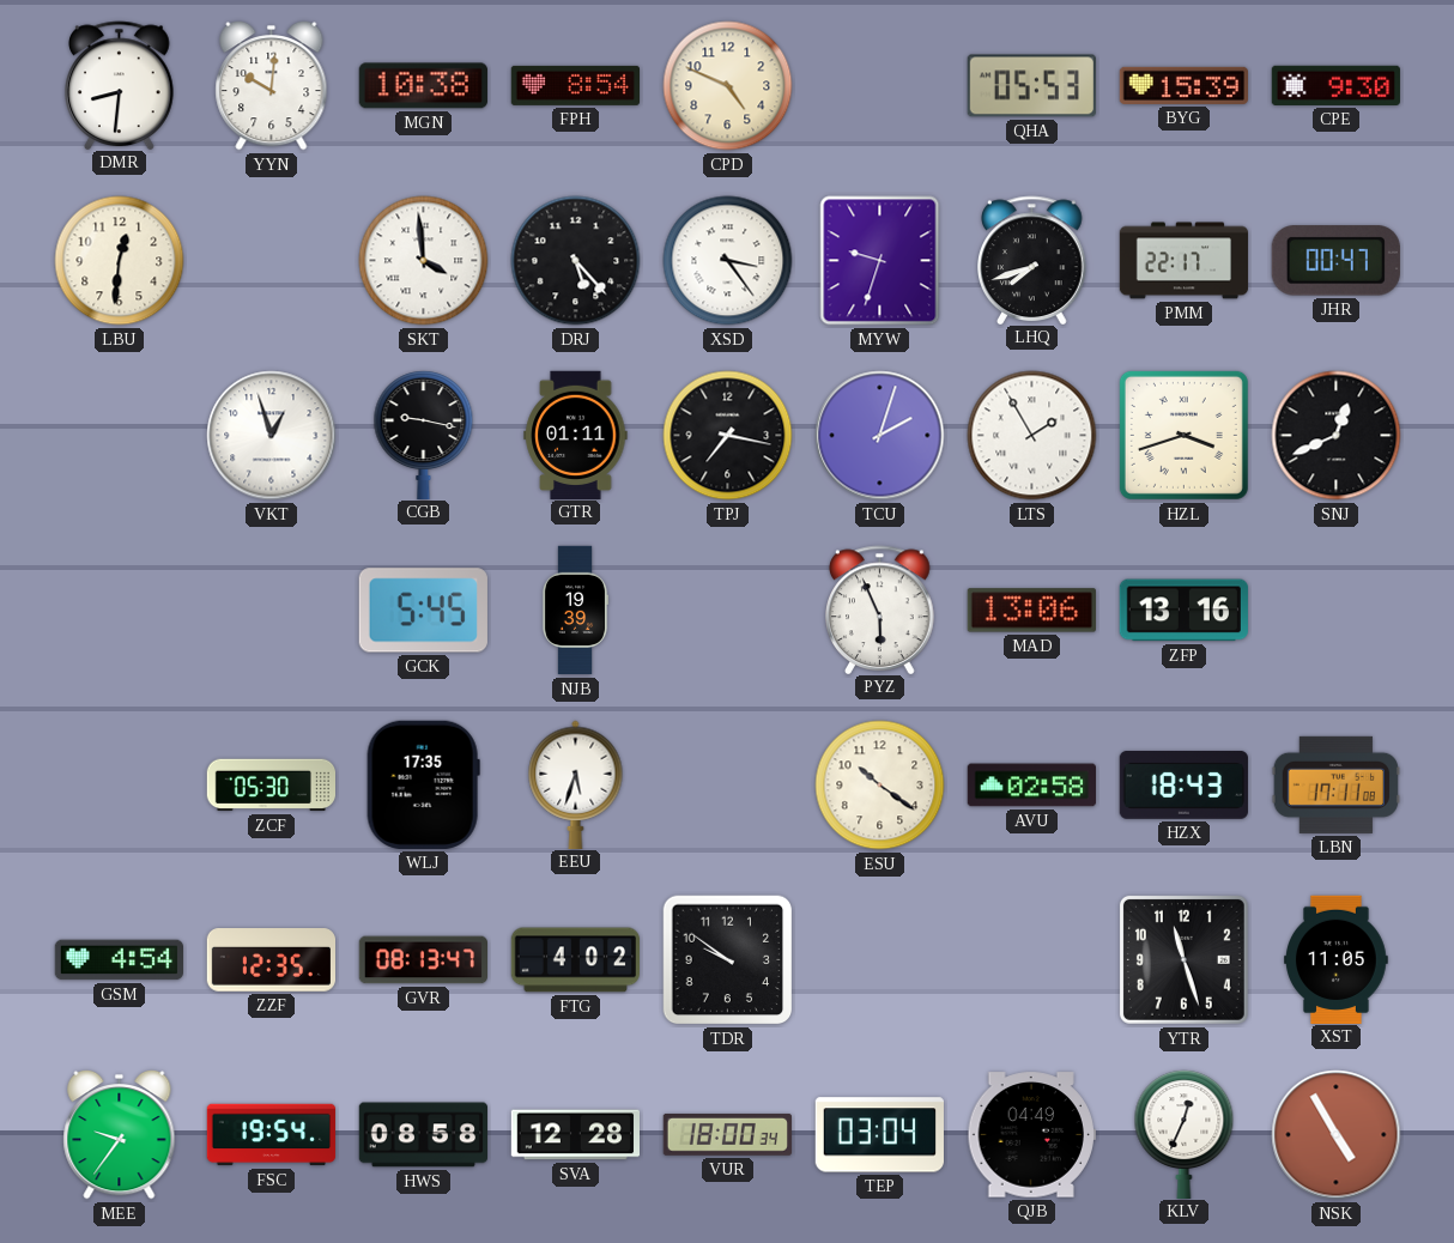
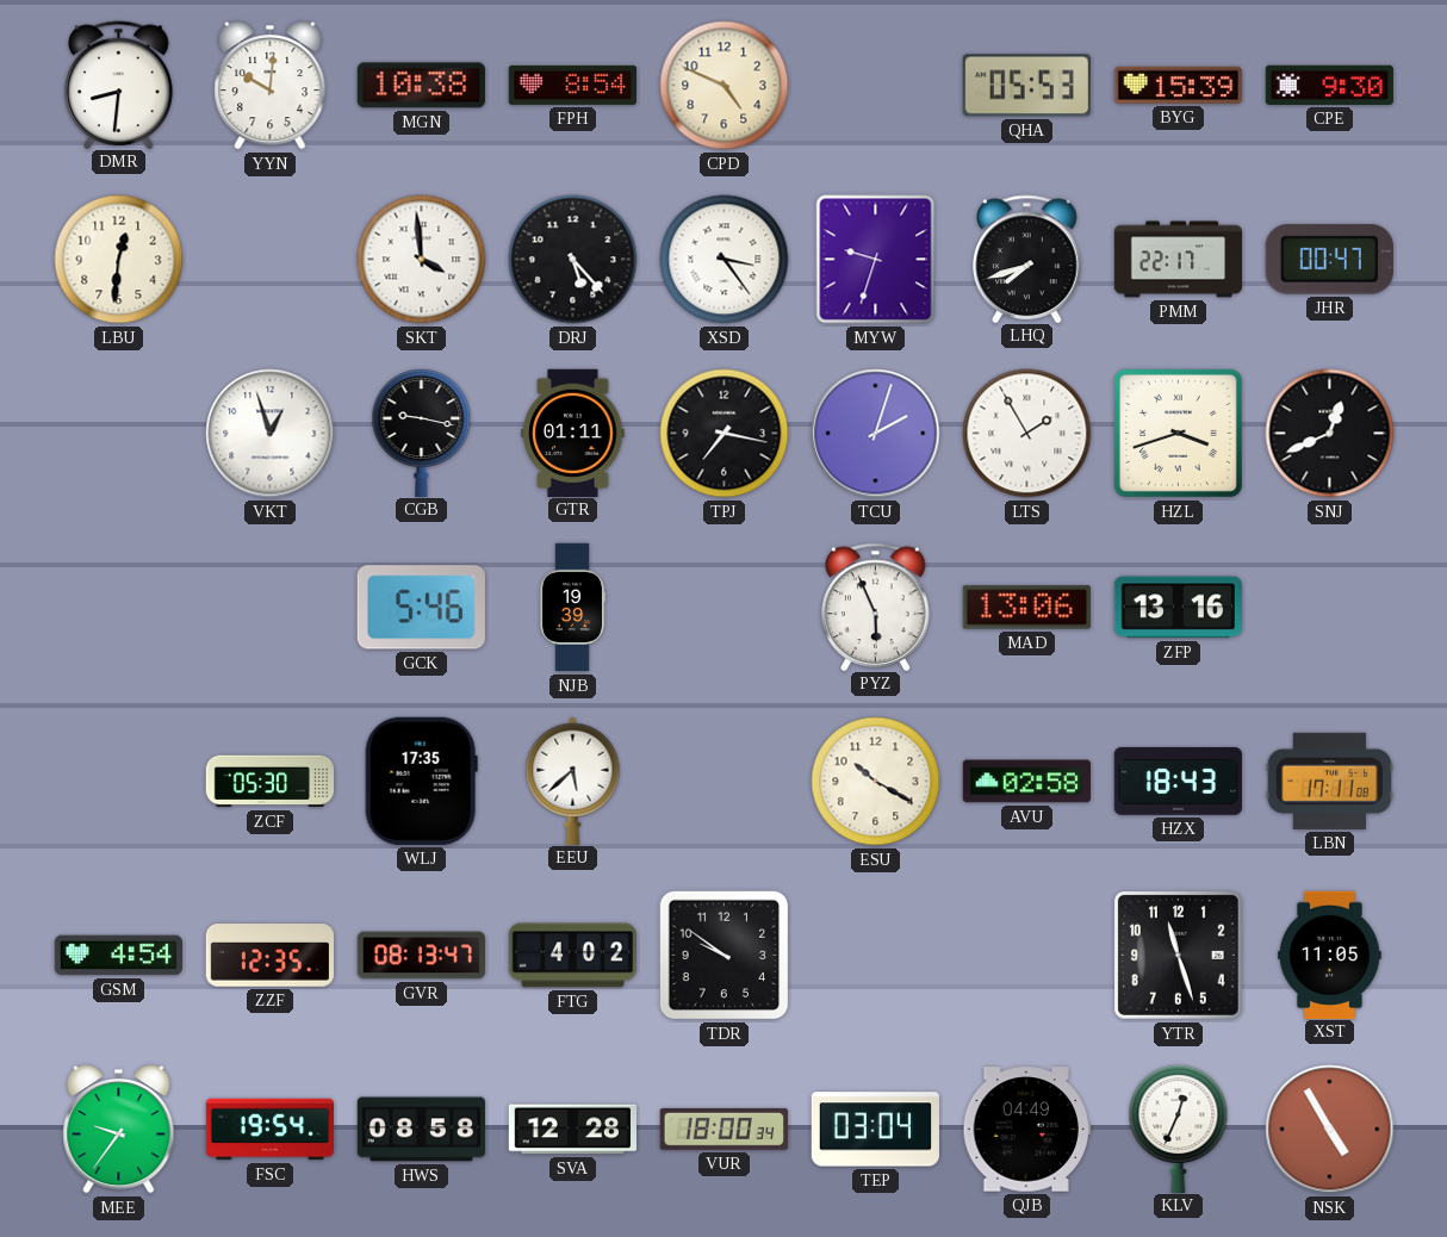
GCK: 5:45 -> 5:46 (421, 608)
EEU: 5:33 -> 5:38 (573, 781)
ESU: 10:21 -> 10:20 (876, 782)
